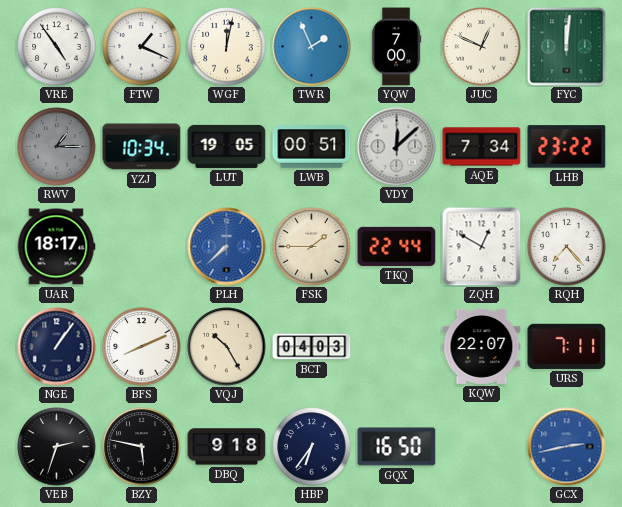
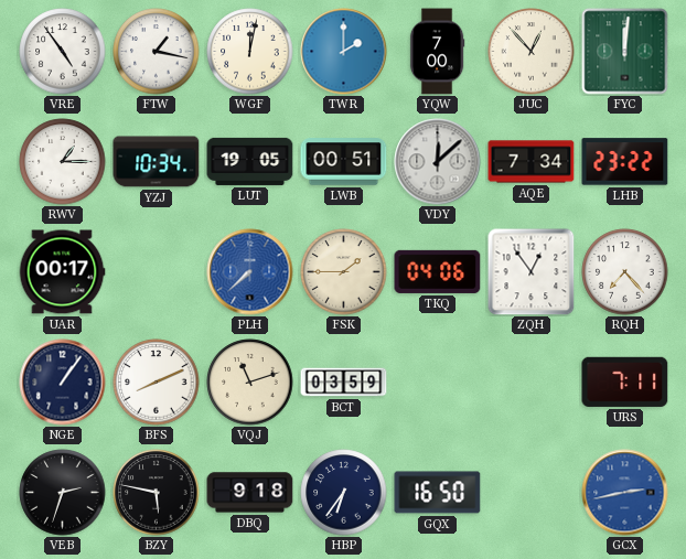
FTW: 1:19 -> 1:17 (157, 52)
TWR: 1:56 -> 2:00 (344, 52)
JUC: 12:49 -> 12:53 (532, 52)
RWV dial: grey -> white (63, 162)
UAR: 18:17 -> 00:17 (62, 272)
TKQ: 22:44 -> 04:06 (438, 271)
ZQH: 12:50 -> 12:54 (532, 272)
VQJ: 10:25 -> 11:12 (250, 383)
BCT: 04:03 -> 03:59 (344, 383)
KQW: 22:07 -> none (482, 346)
